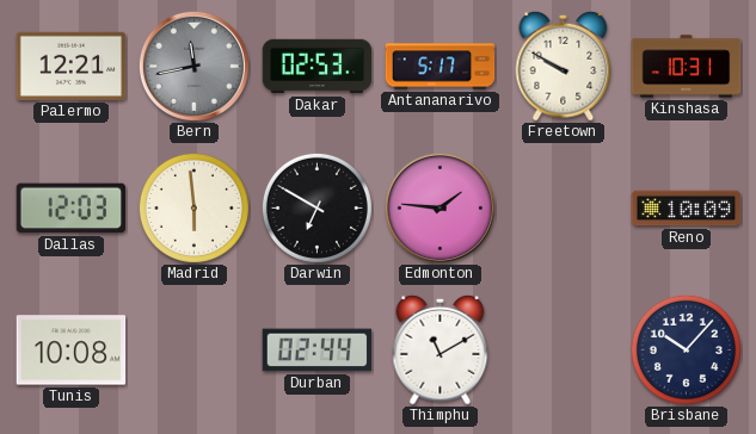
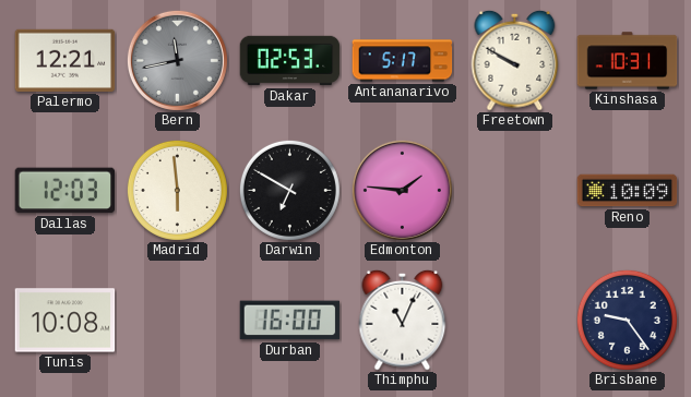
Durban: 02:44 -> 16:00 (290, 321)
Thimphu: 11:10 -> 11:04 (403, 320)
Brisbane: 10:07 -> 9:24 (627, 320)
